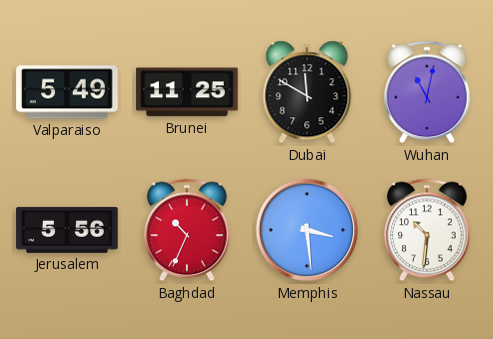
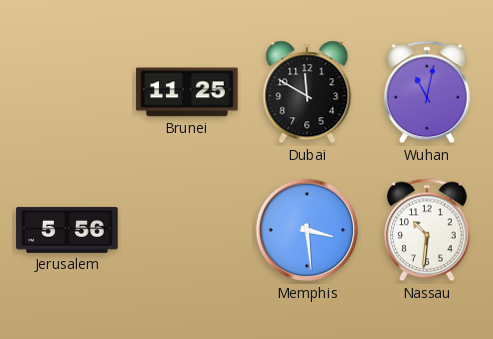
Valparaiso: 5:49 -> none (67, 92)
Baghdad: 10:34 -> none (187, 230)
